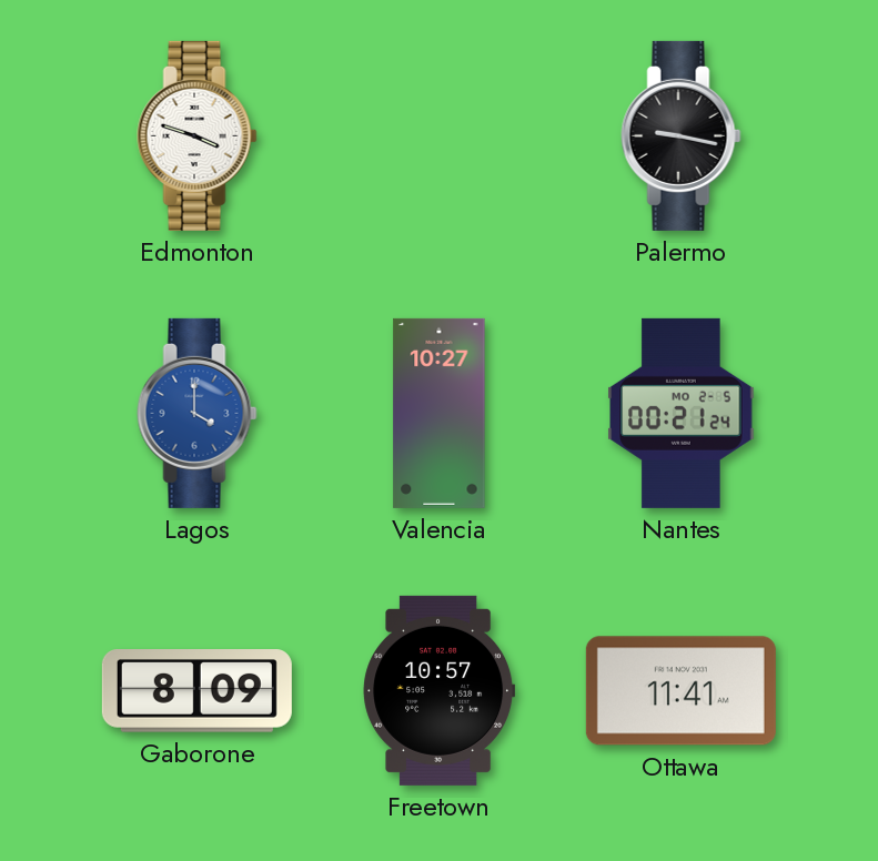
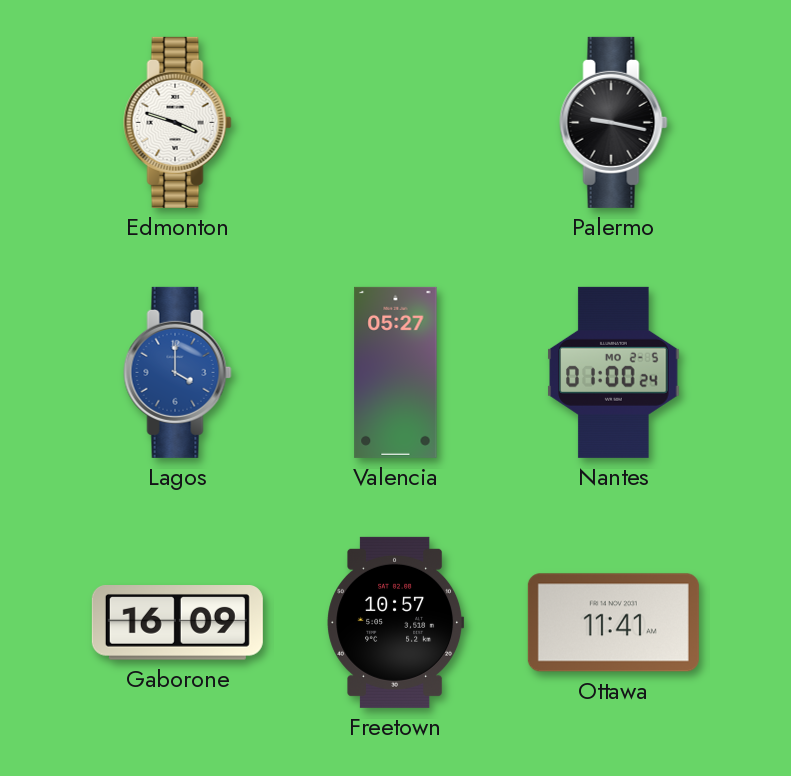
Valencia: 10:27 -> 05:27 (396, 372)
Nantes: 00:21 -> 01:00 (614, 372)
Gaborone: 8:09 -> 16:09 (177, 623)
